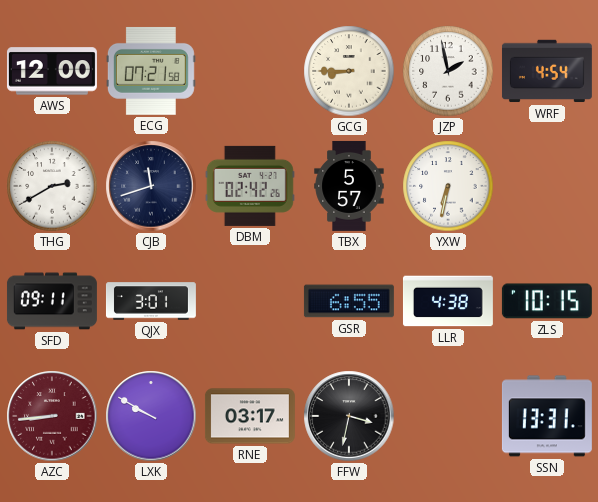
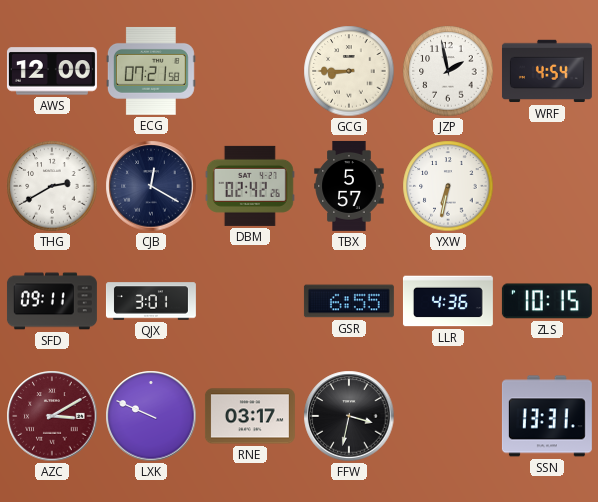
CJB: 11:42 -> 12:20 (151, 186)
LLR: 4:38 -> 4:36 (448, 301)
AZC: 8:44 -> 3:10 (52, 416)
LXK: 9:50 -> 9:49 (151, 416)
